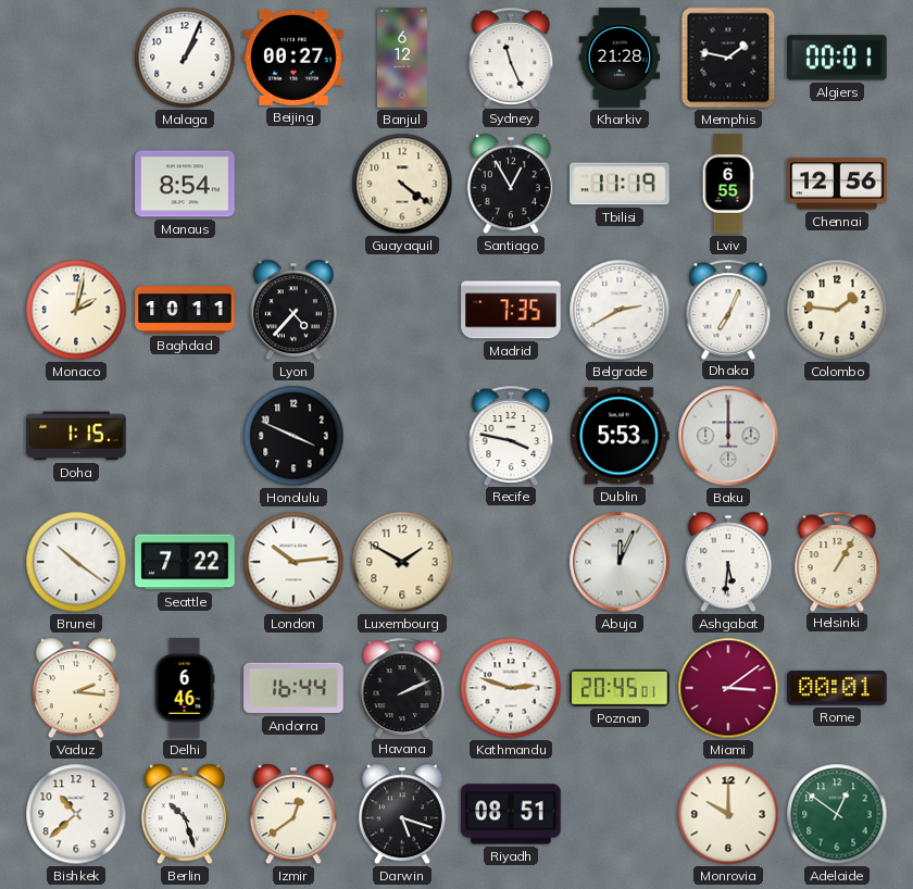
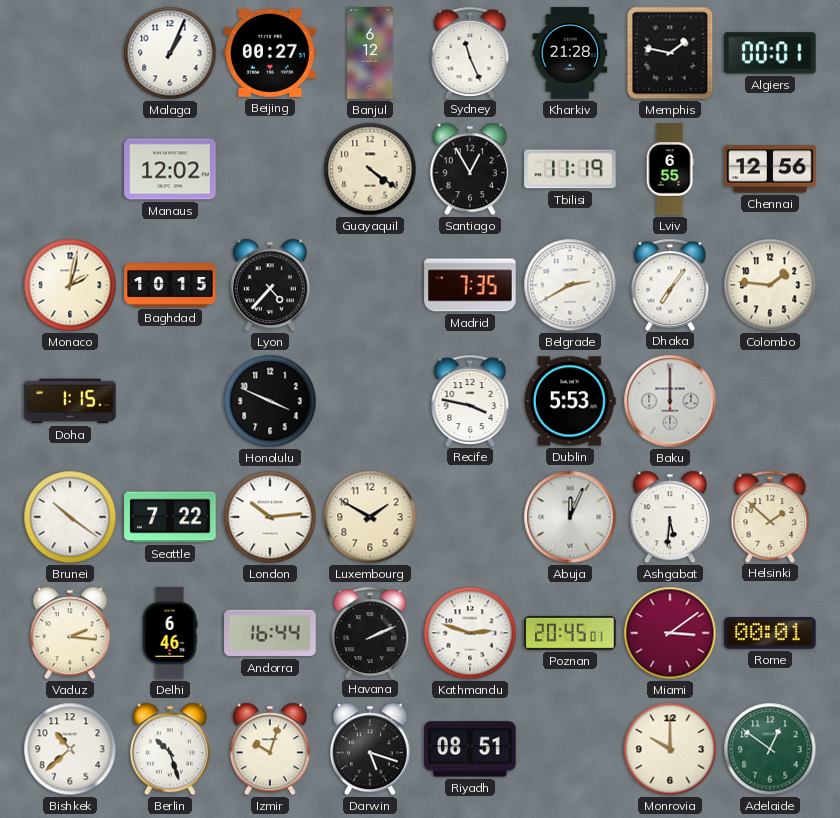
Manaus: 8:54 -> 12:02 (170, 169)
Baghdad: 10:11 -> 10:15 (170, 286)
Dhaka: 7:04 -> 7:06 (670, 284)
Helsinki: 1:05 -> 1:52 (770, 516)
Izmir: 12:39 -> 10:03 (270, 749)
